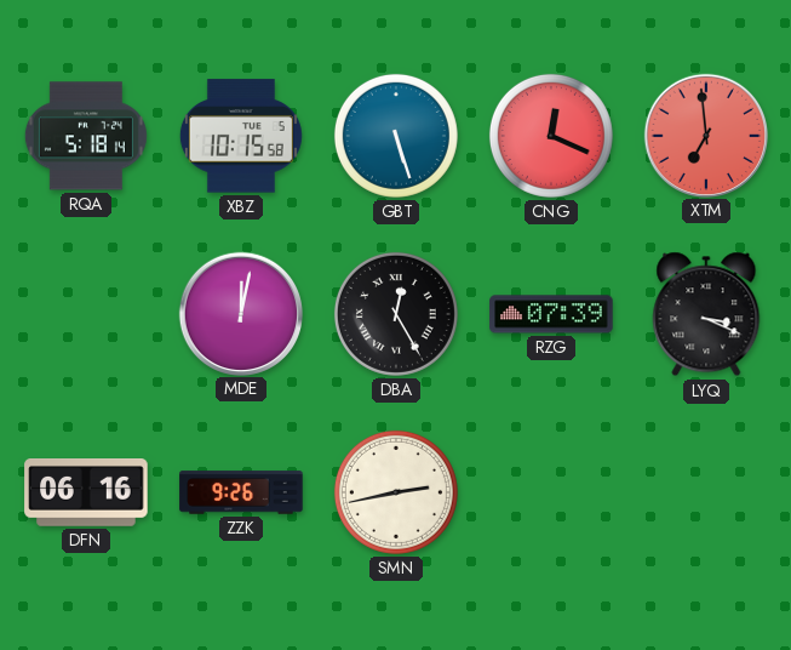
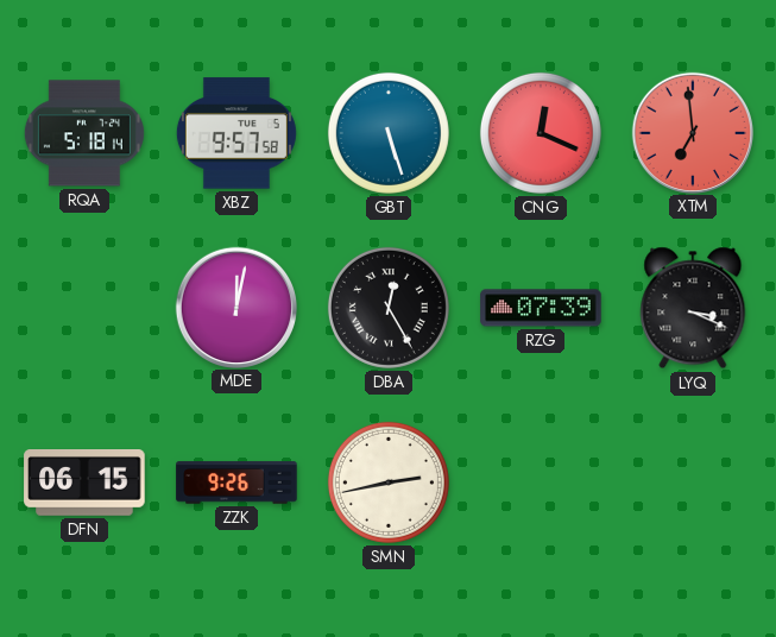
XBZ: 10:15 -> 9:57 (236, 133)
DFN: 06:16 -> 06:15 (84, 484)
